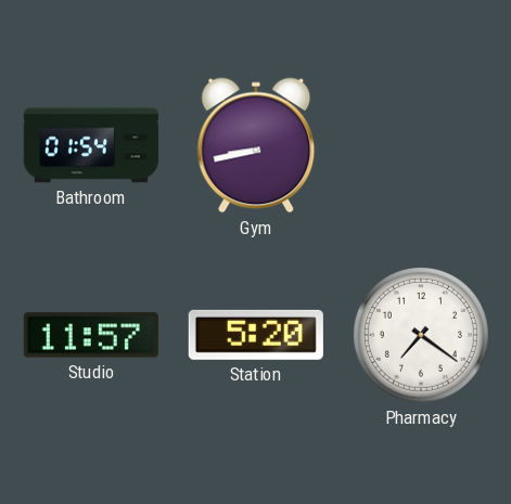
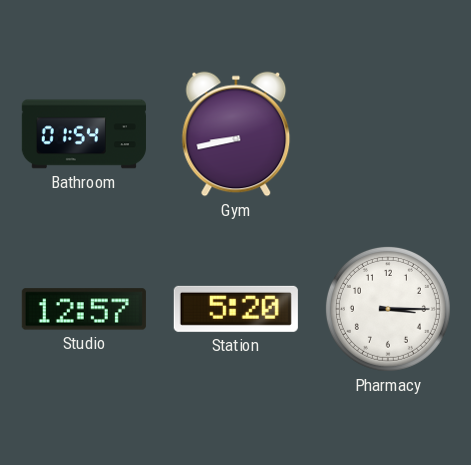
Studio: 11:57 -> 12:57 (84, 309)
Pharmacy: 7:21 -> 3:15 (388, 309)
